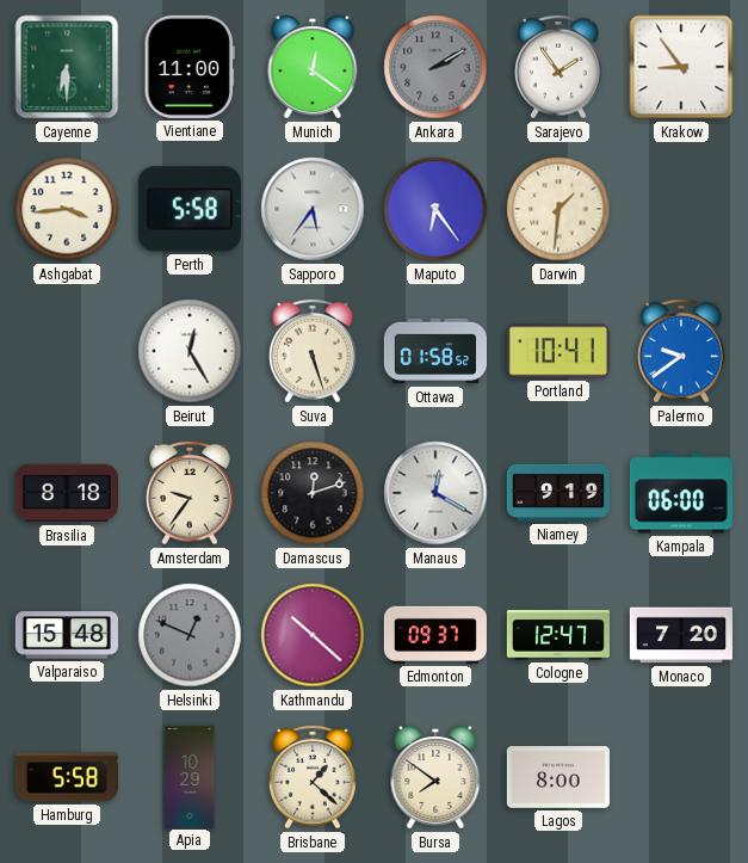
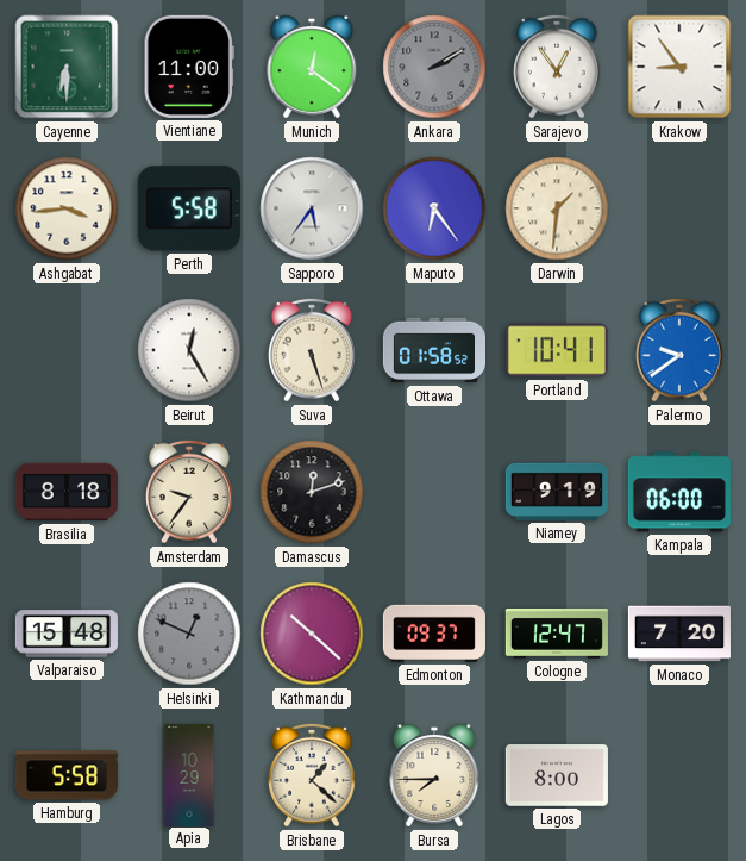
Sarajevo: 1:54 -> 12:54 (558, 67)
Manaus: 12:20 -> none (435, 493)
Bursa: 7:51 -> 7:45 (434, 775)
